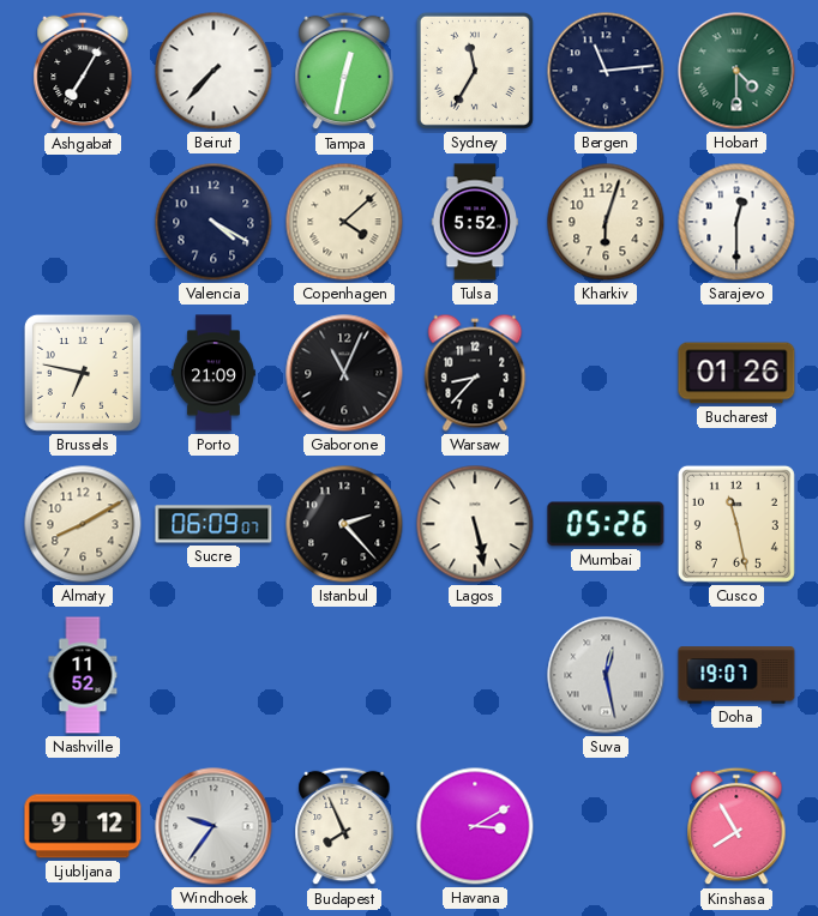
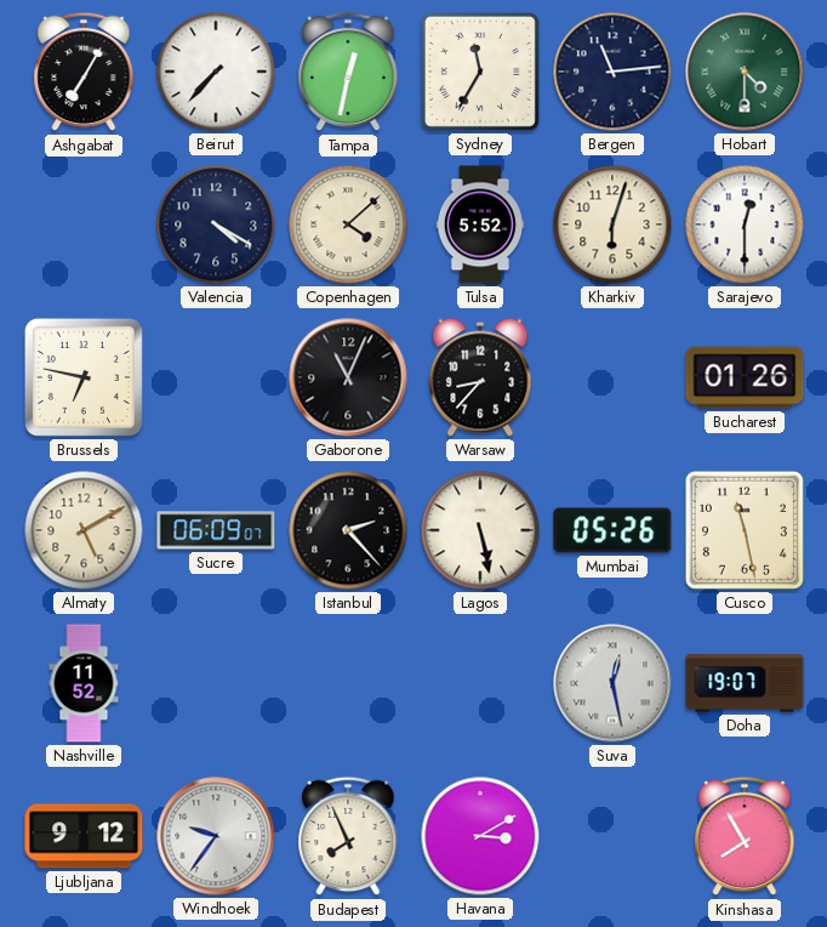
Porto: 21:09 -> none (213, 373)
Almaty: 8:10 -> 5:10 (84, 530)
